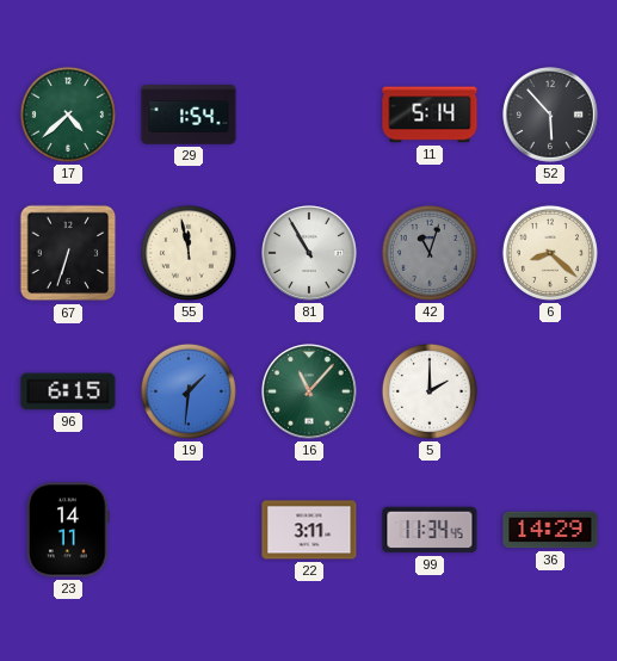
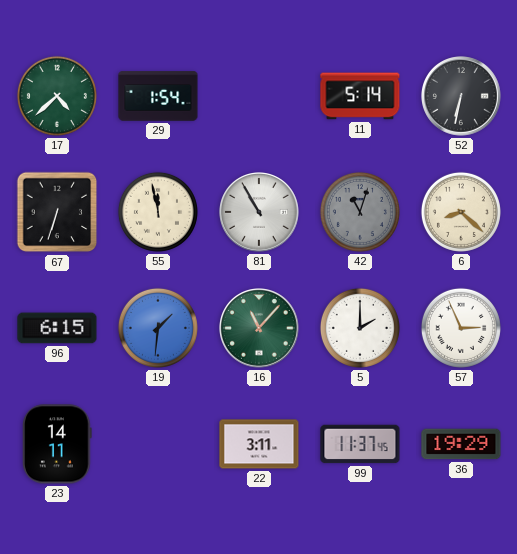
52: 5:53 -> 6:32 (462, 97)
57: none -> 2:56 (461, 328)
99: 11:34 -> 11:37 (360, 444)
36: 14:29 -> 19:29 (461, 444)
